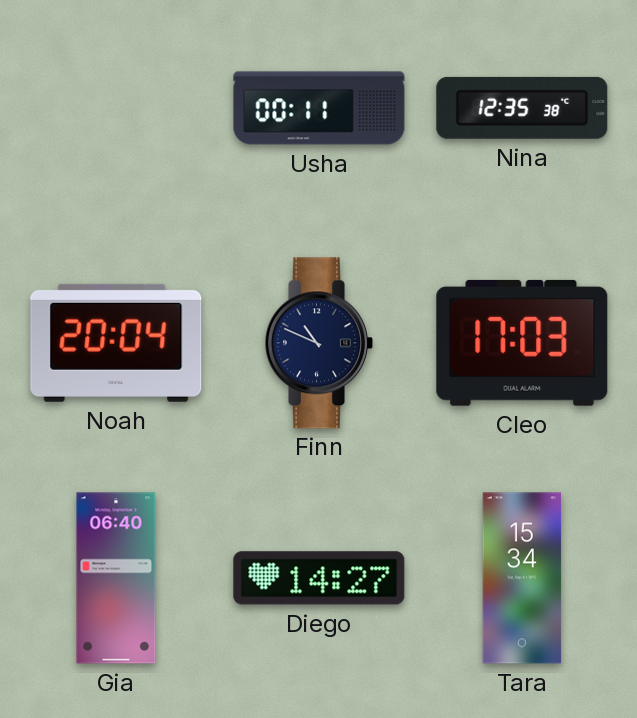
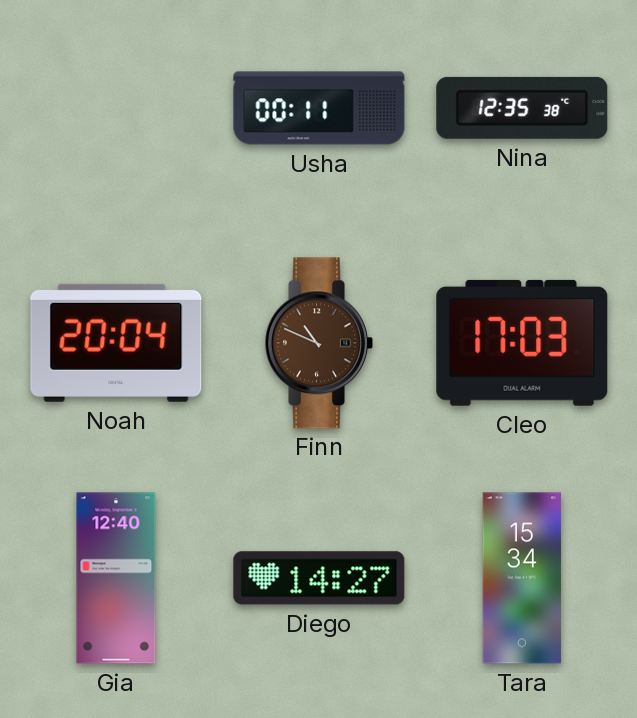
Finn dial: navy -> brown (319, 343)
Gia: 06:40 -> 12:40 (116, 578)
